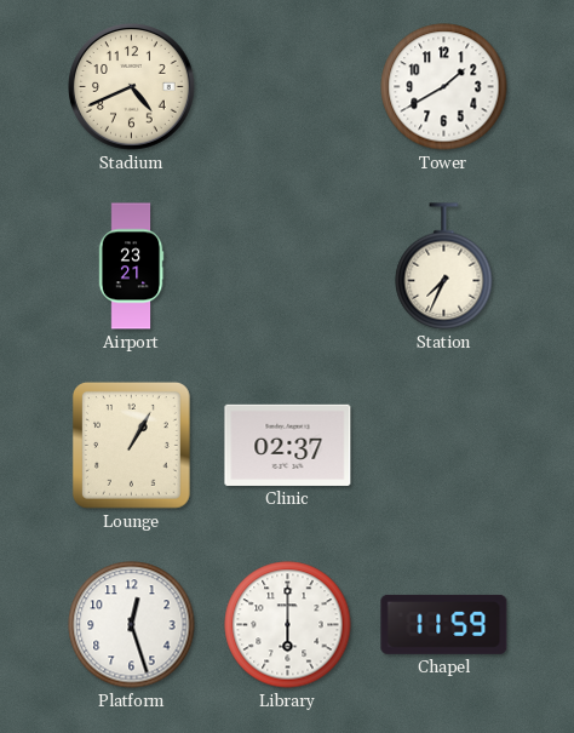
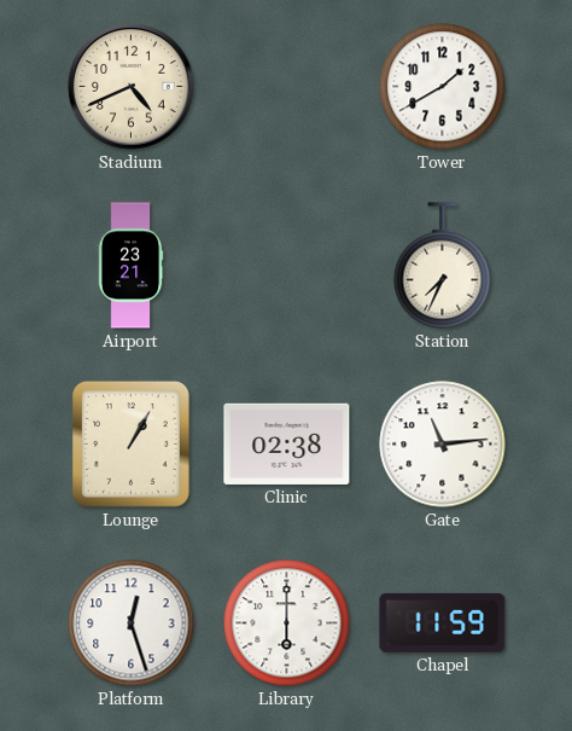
Clinic: 02:37 -> 02:38 (287, 443)
Gate: none -> 11:14 (443, 445)
